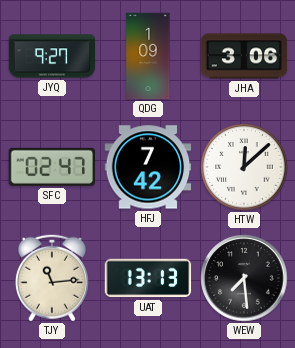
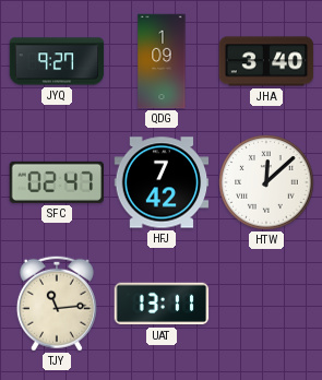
JHA: 3:06 -> 3:40 (266, 61)
UAT: 13:13 -> 13:11 (162, 304)
WEW: 7:29 -> none (244, 278)
